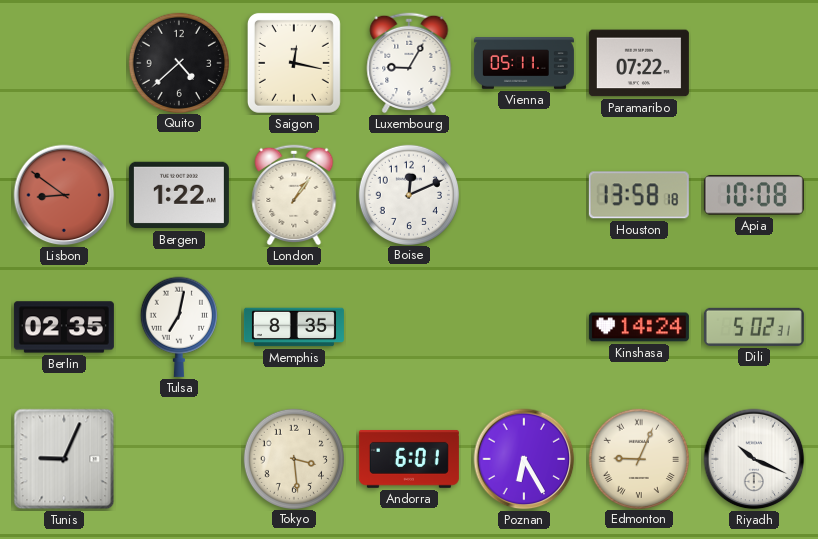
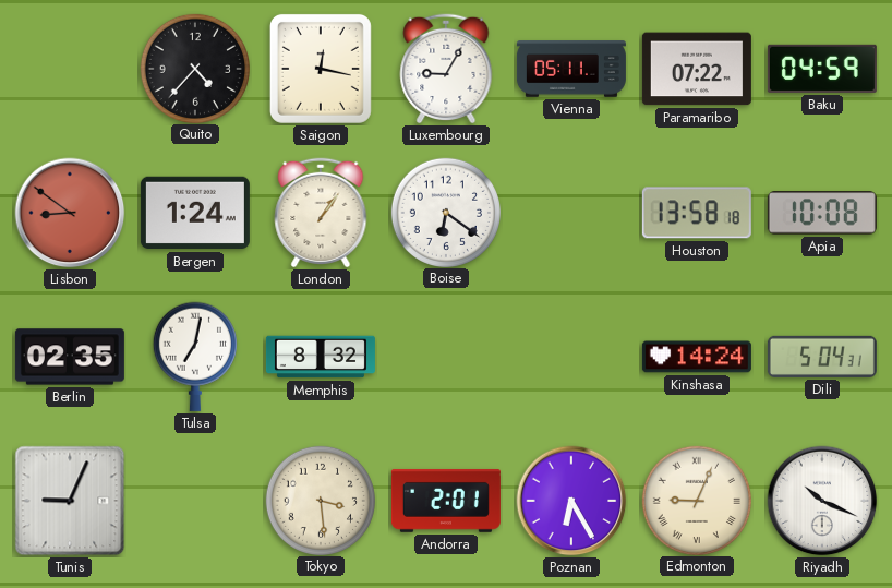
Quito: 4:38 -> 4:37 (194, 68)
Baku: none -> 04:59 (822, 69)
Bergen: 1:22 -> 1:24 (195, 213)
Boise: 12:11 -> 6:21 (445, 212)
Memphis: 8:35 -> 8:32 (321, 357)
Dili: 5:02 -> 5:04 (822, 357)
Andorra: 6:01 -> 2:01 (446, 501)
